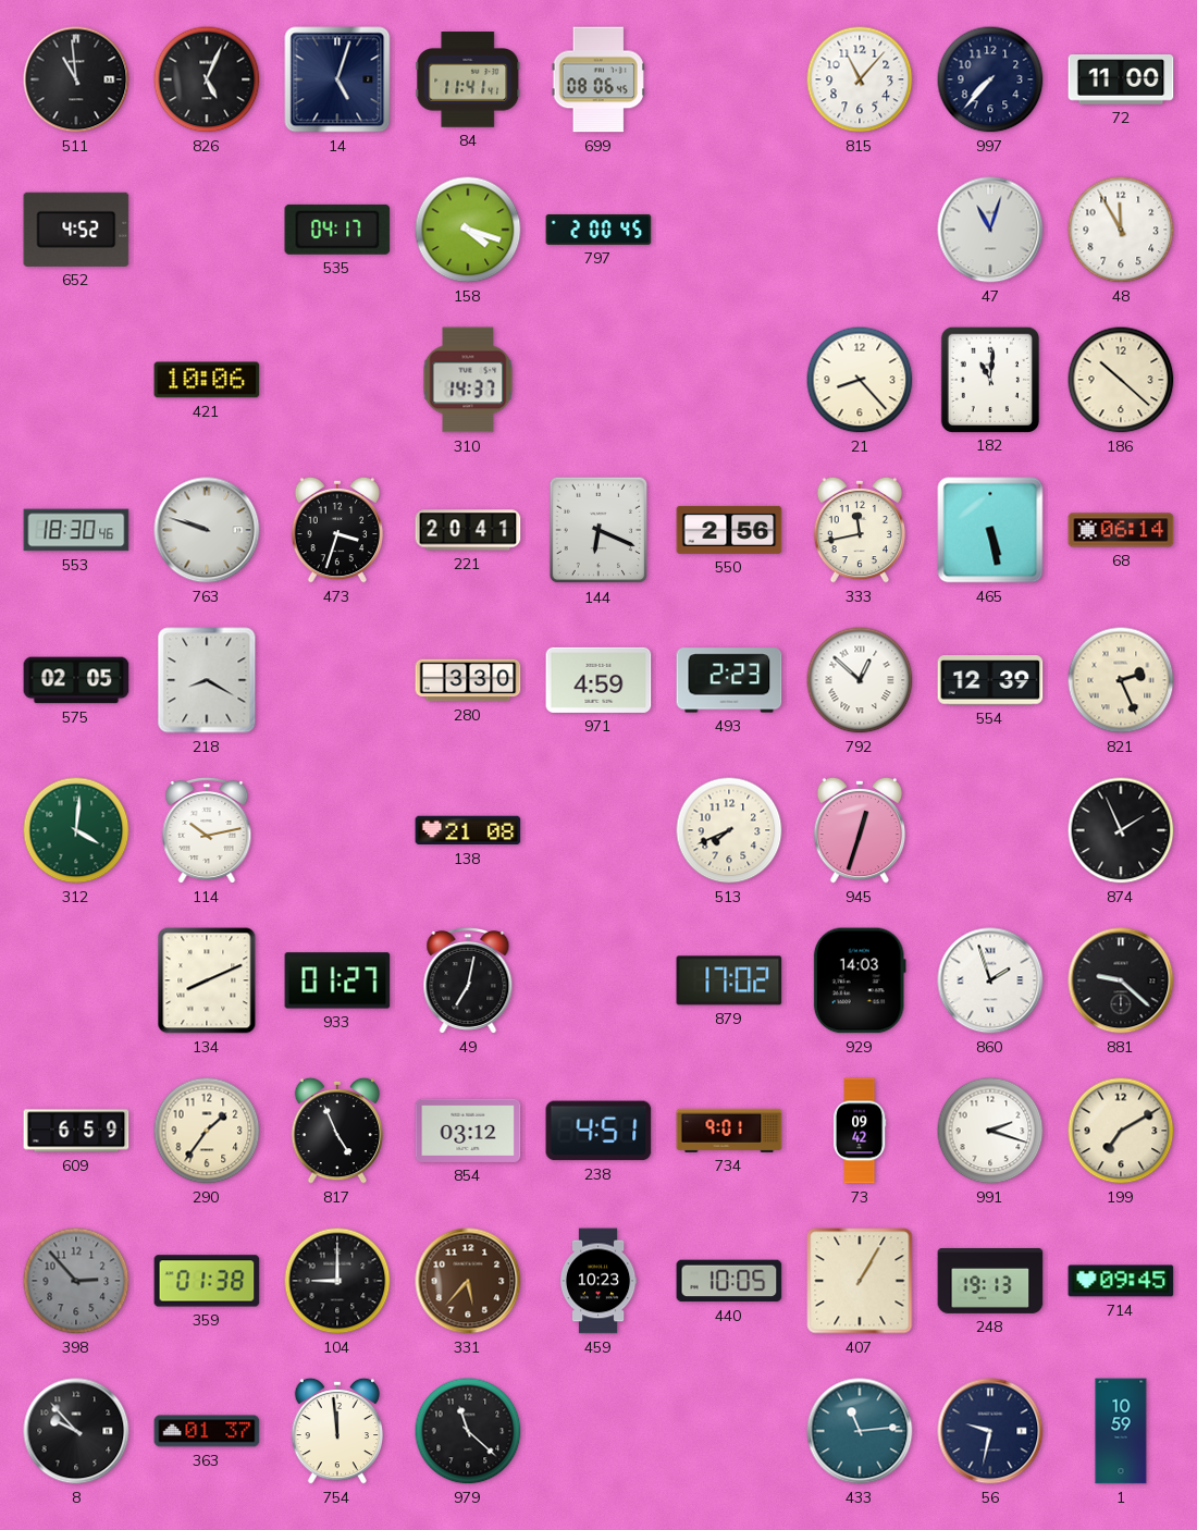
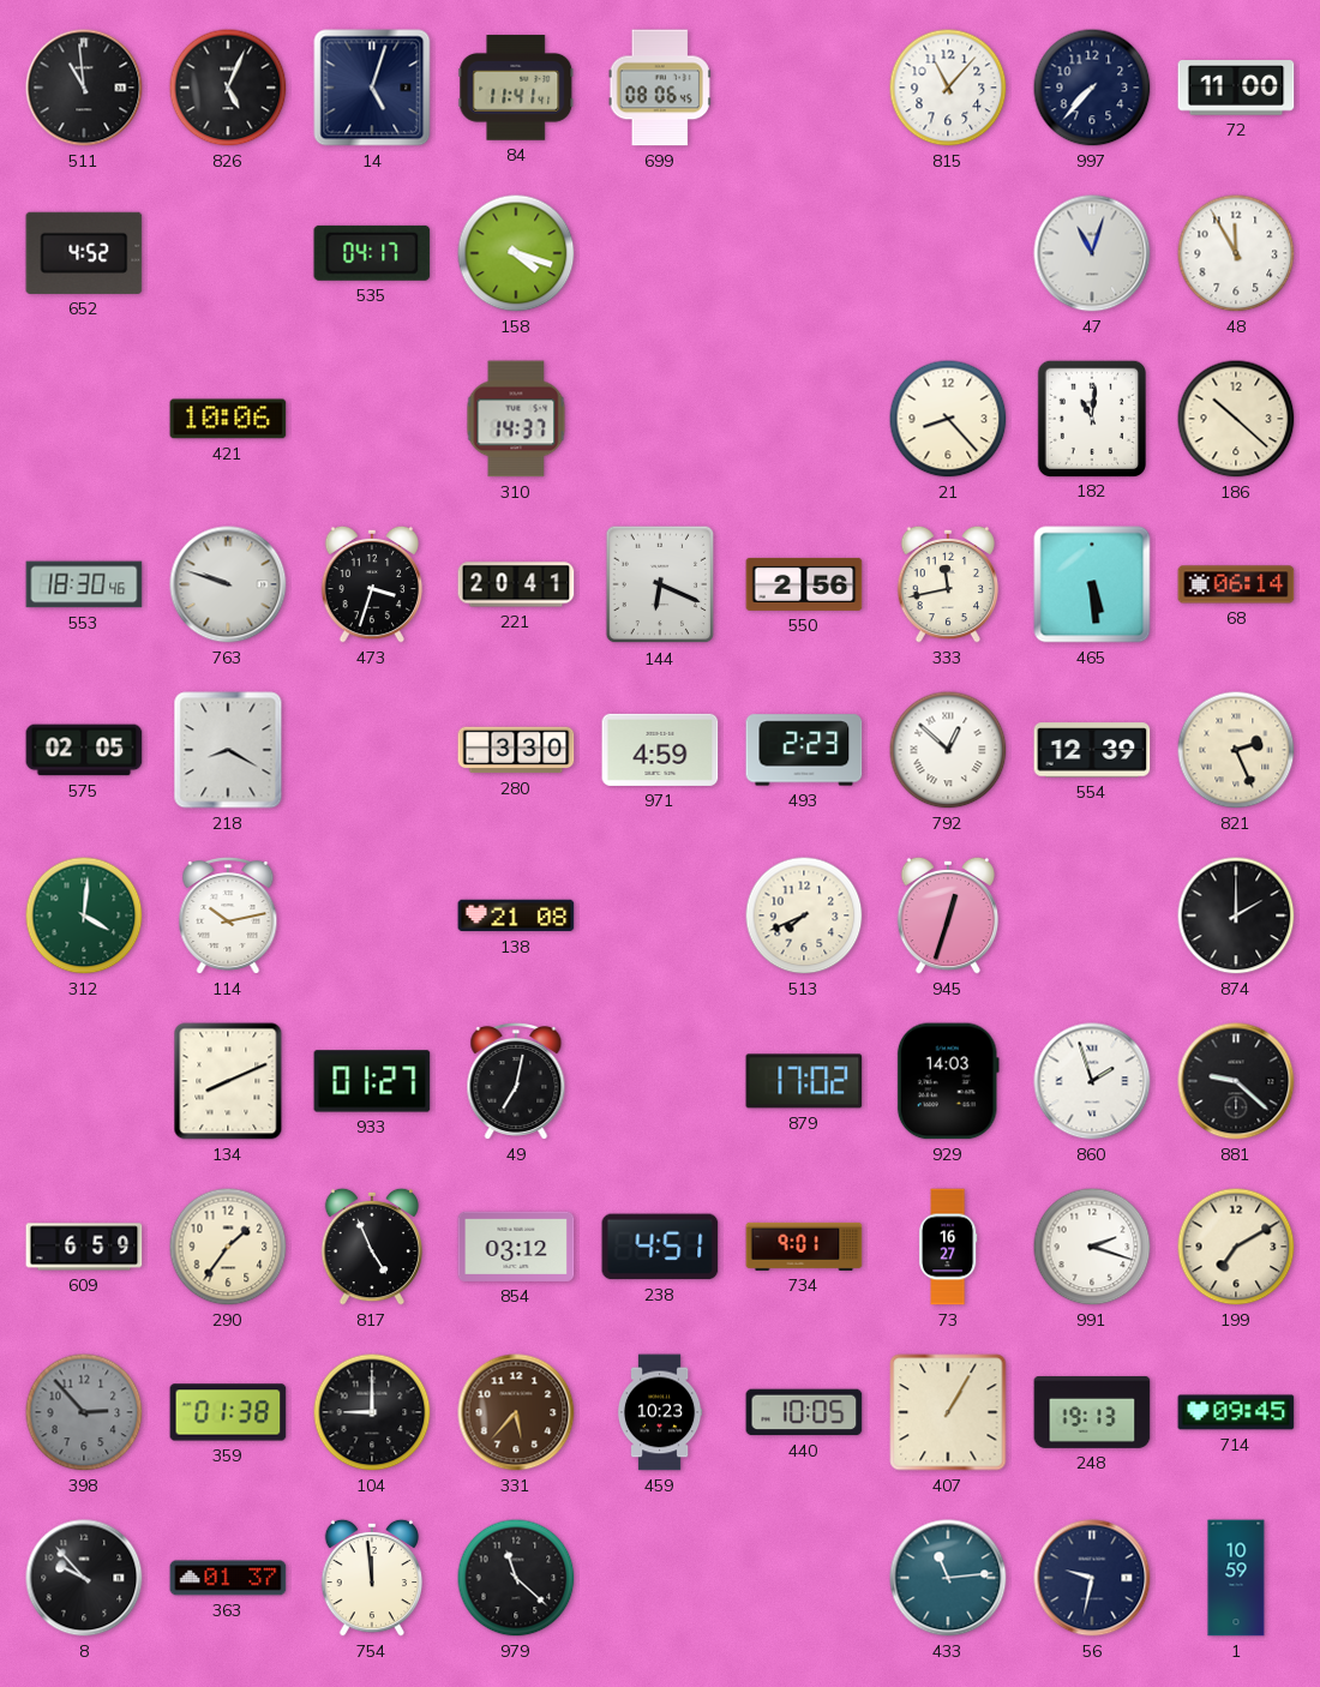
797: 2:00 -> none (598, 230)
465: 5:28 -> 5:29 (1092, 584)
874: 1:56 -> 2:00 (1236, 915)
73: 09:42 -> 16:27 (948, 1247)
